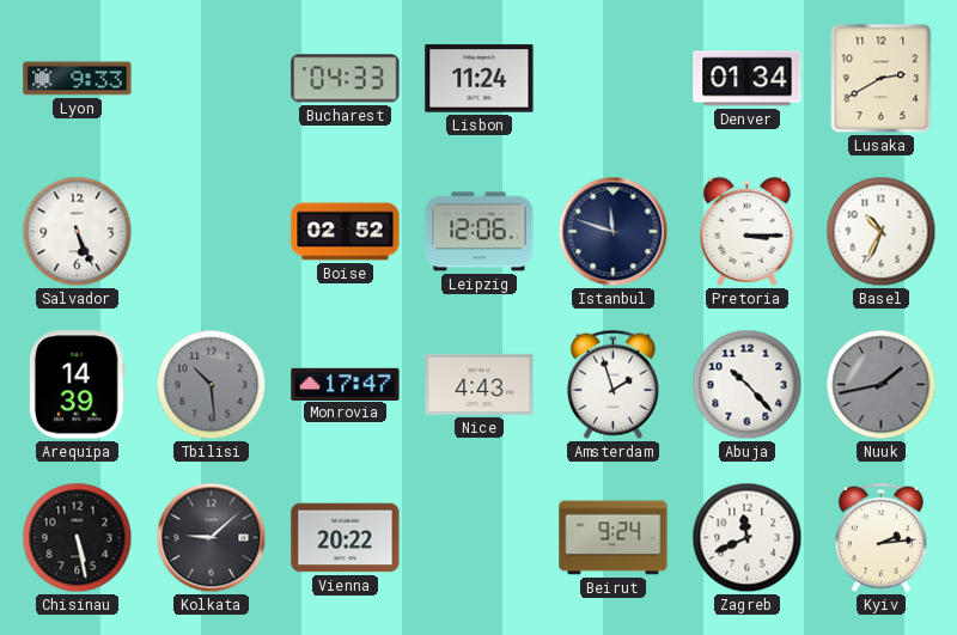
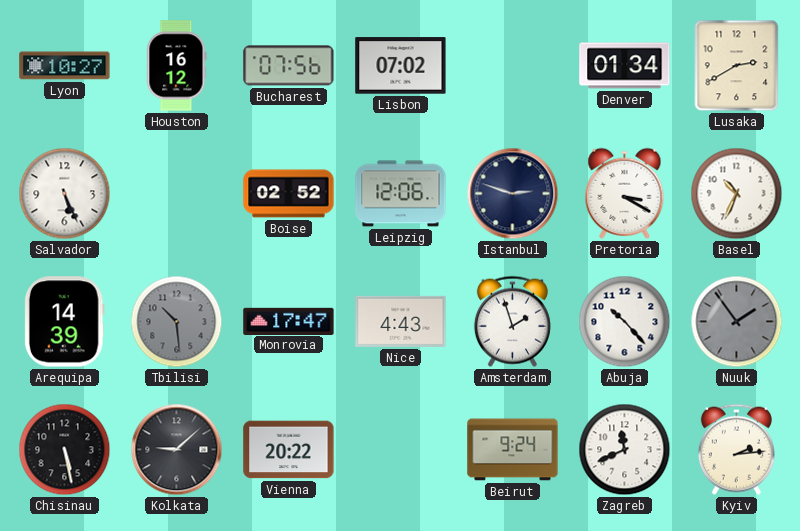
Lyon: 9:33 -> 10:27 (65, 66)
Houston: none -> 16:12 (177, 66)
Bucharest: 04:33 -> 07:56 (289, 66)
Lisbon: 11:24 -> 07:02 (401, 66)
Istanbul: 11:48 -> 2:48 (513, 194)
Pretoria: 3:15 -> 3:20 (625, 193)
Nuuk: 1:43 -> 1:54 (737, 322)
